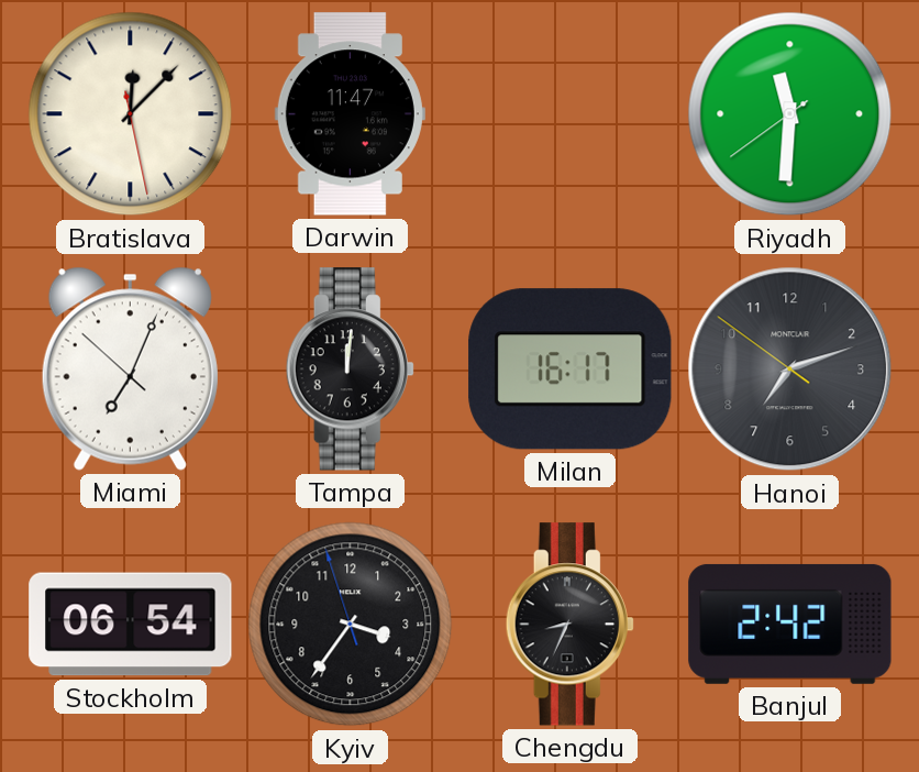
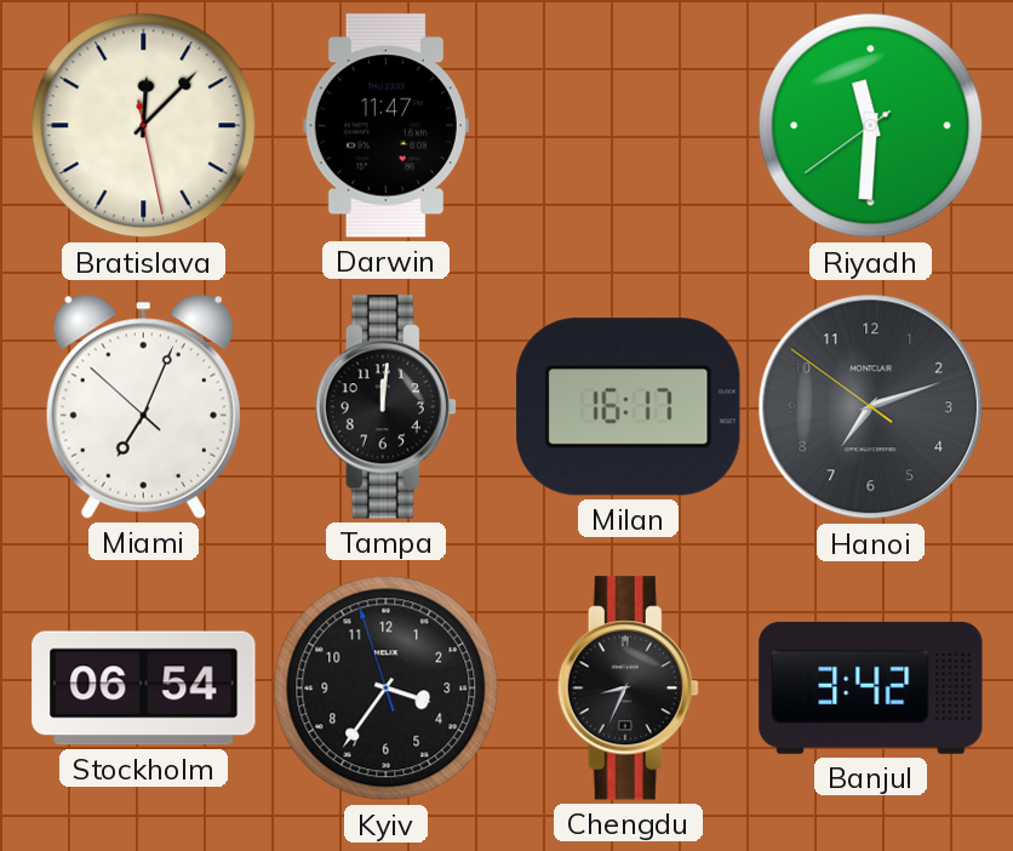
Banjul: 2:42 -> 3:42 (871, 687)
